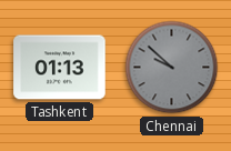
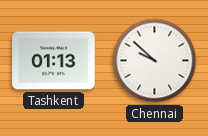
Chennai dial: grey -> white (155, 61)
